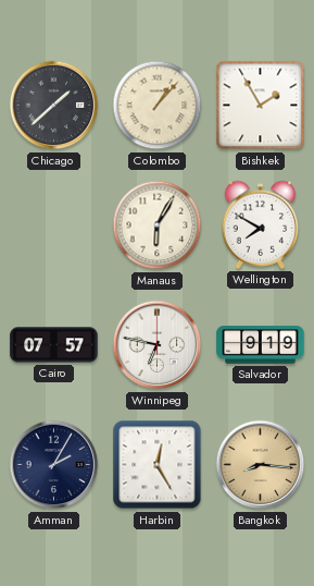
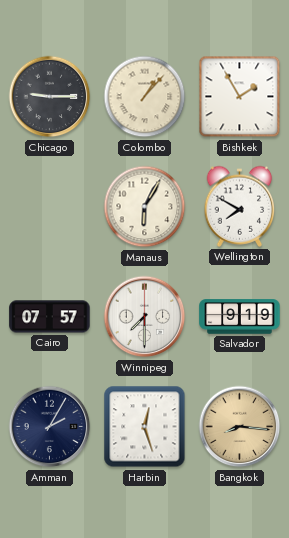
Chicago: 1:38 -> 9:15 (50, 97)
Winnipeg: 6:47 -> 7:30 (145, 317)
Harbin: 12:25 -> 12:27 (145, 427)
